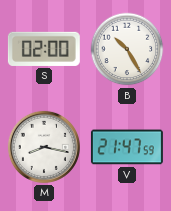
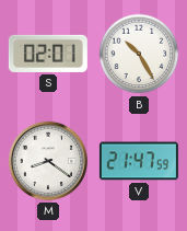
S: 02:00 -> 02:01 (48, 54)
M: 8:17 -> 8:21 (48, 161)
